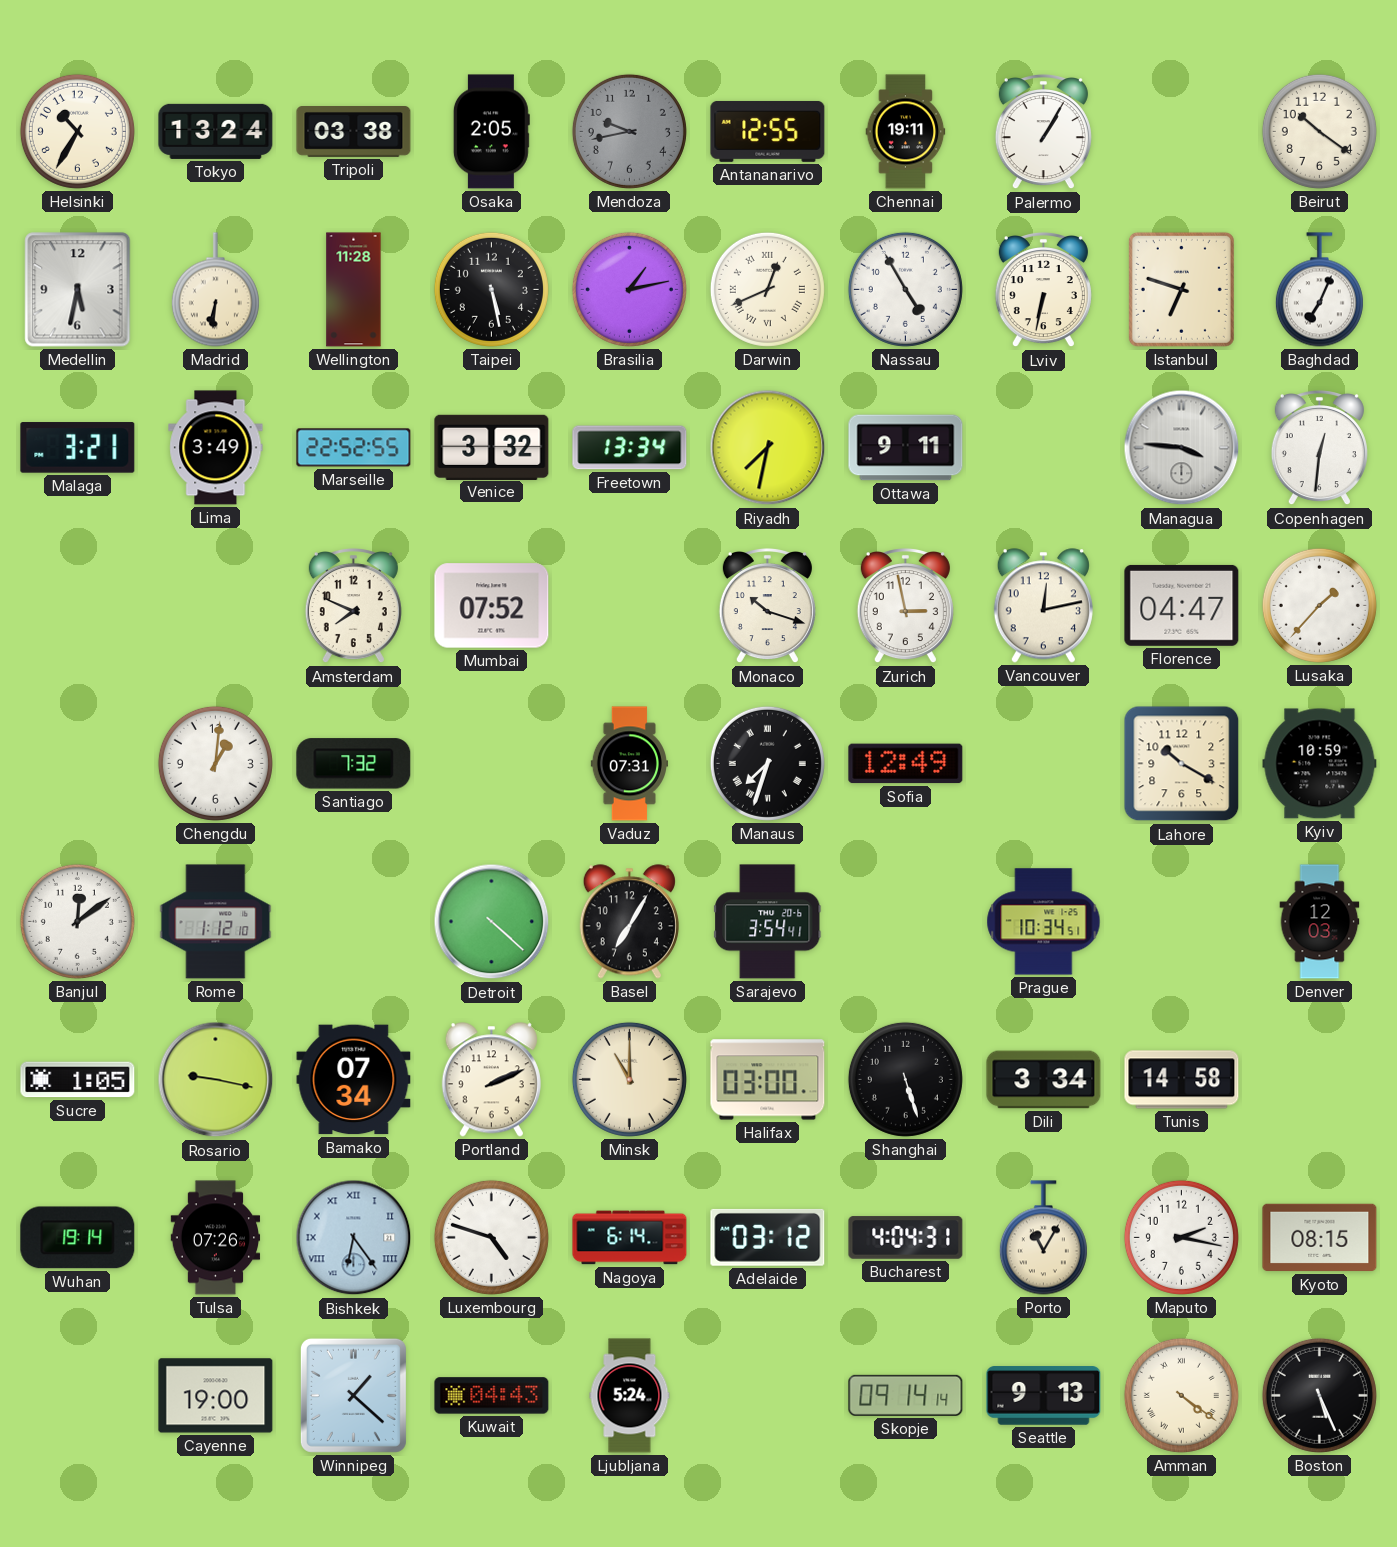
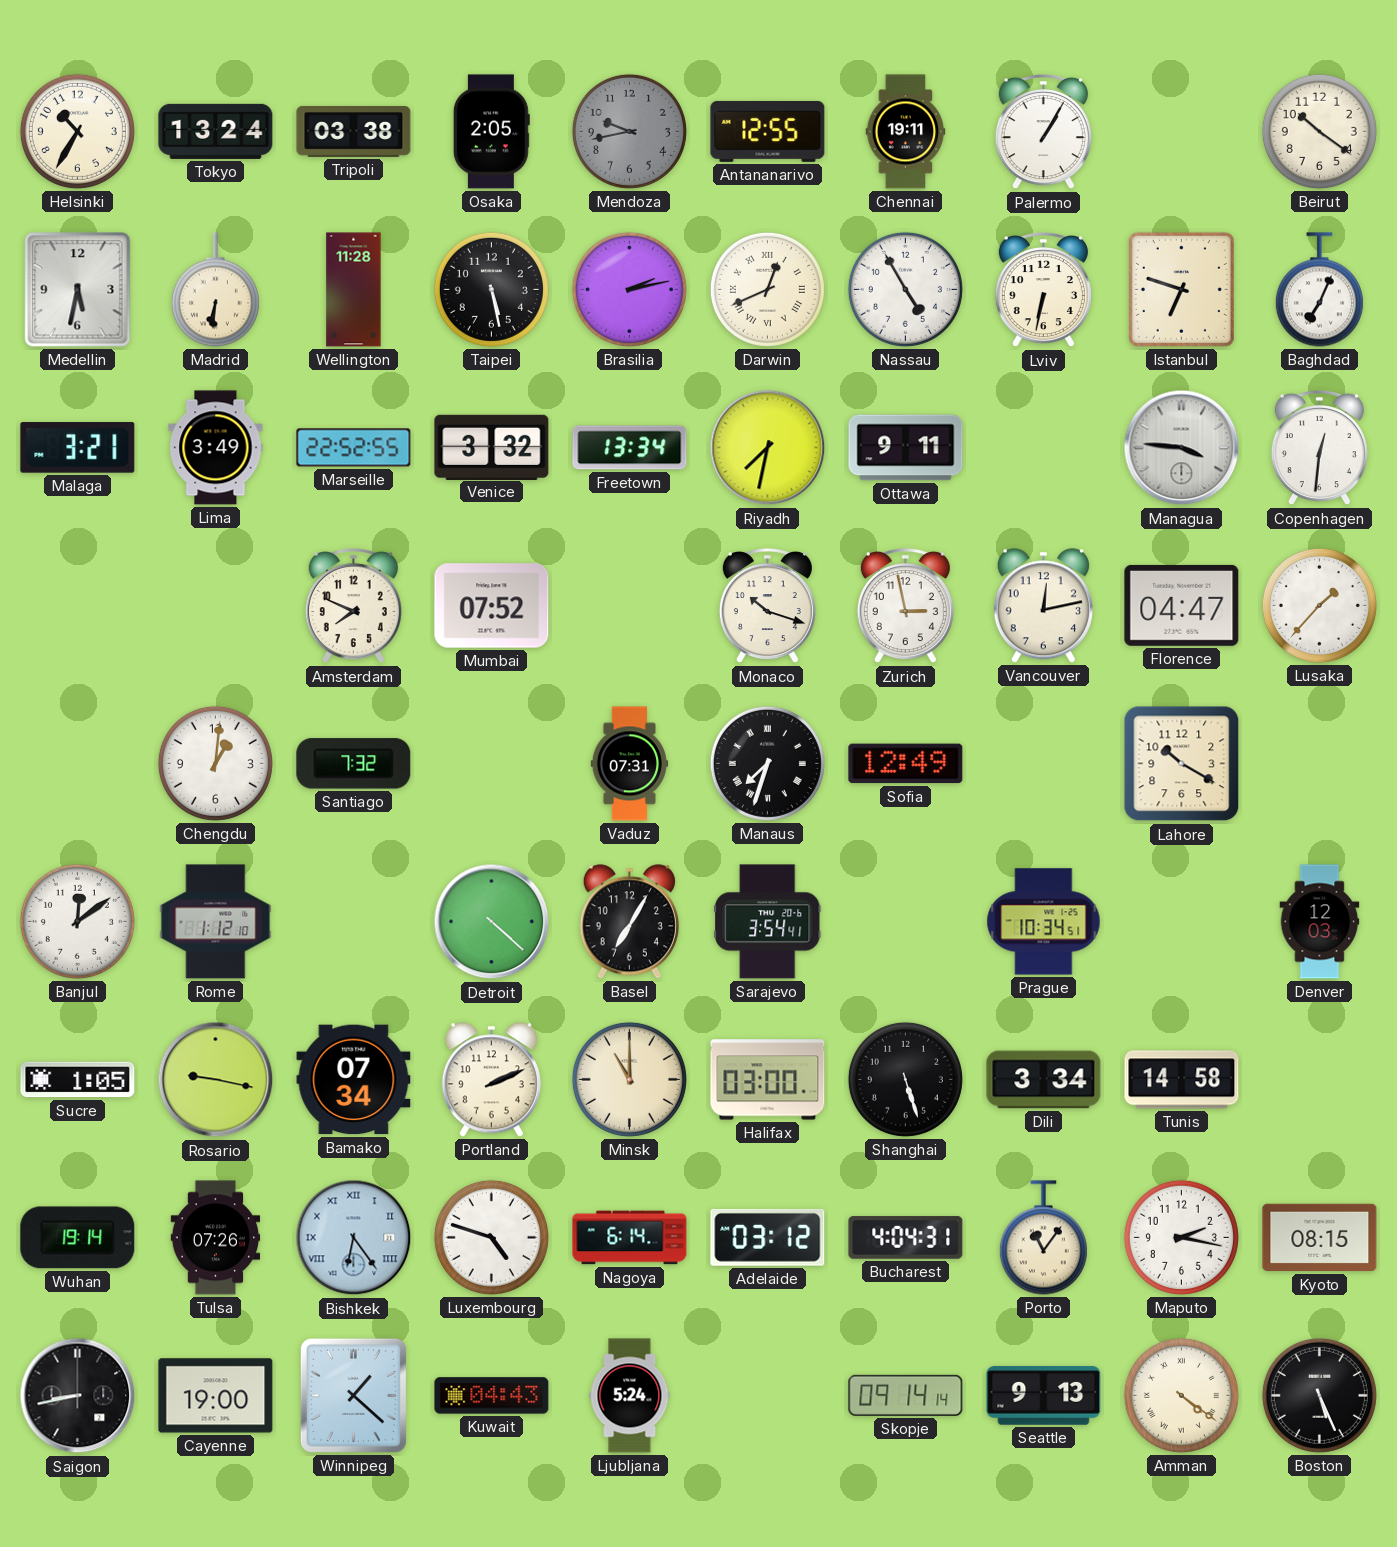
Brasilia: 1:13 -> 2:13 (629, 289)
Kyiv: 10:59 -> none (1320, 764)
Porto: 11:05 -> 11:06 (1043, 1238)
Saigon: none -> 8:43 (78, 1396)
